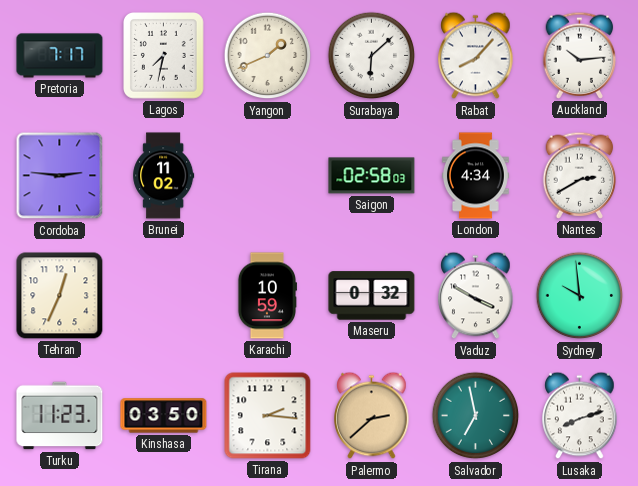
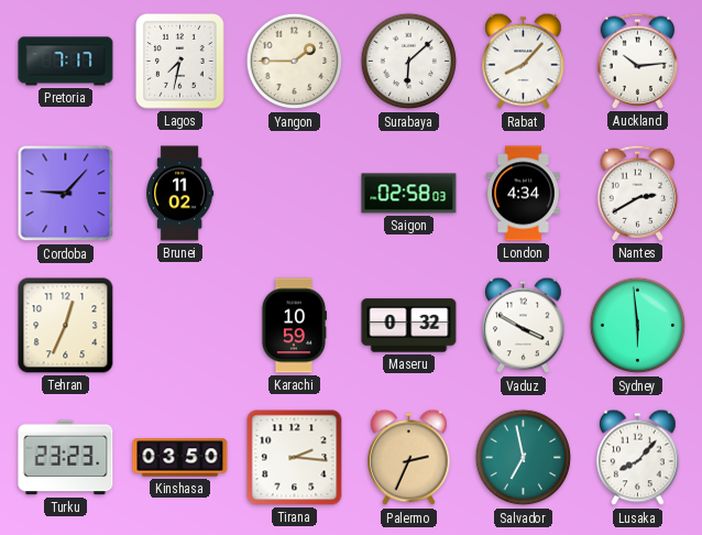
Yangon: 1:41 -> 1:45 (295, 62)
Cordoba: 2:46 -> 9:07 (66, 194)
Sydney: 9:59 -> 5:59 (638, 326)
Turku: 11:23 -> 23:23 (66, 458)
Palermo: 2:38 -> 2:34 (409, 458)
Lusaka: 8:12 -> 8:07 (638, 458)
